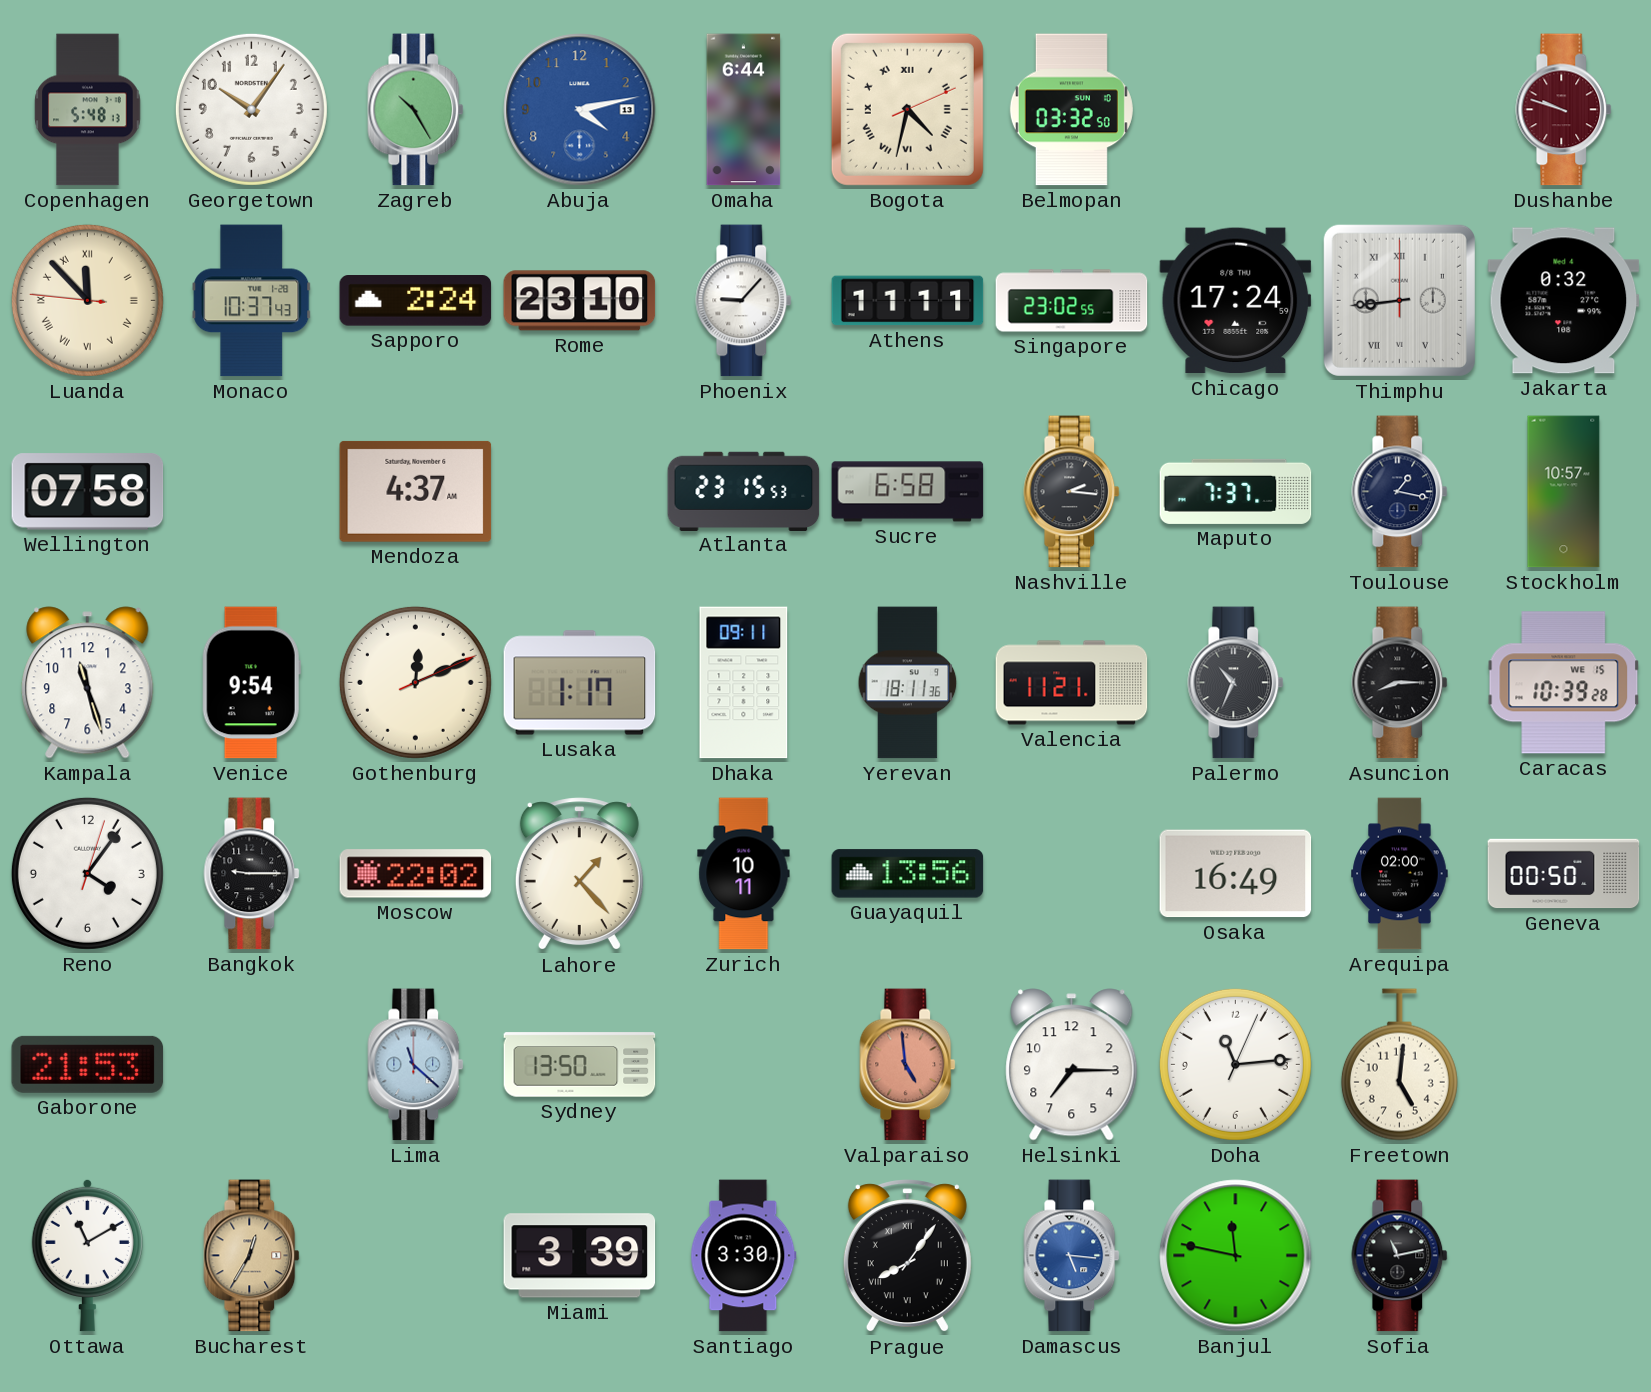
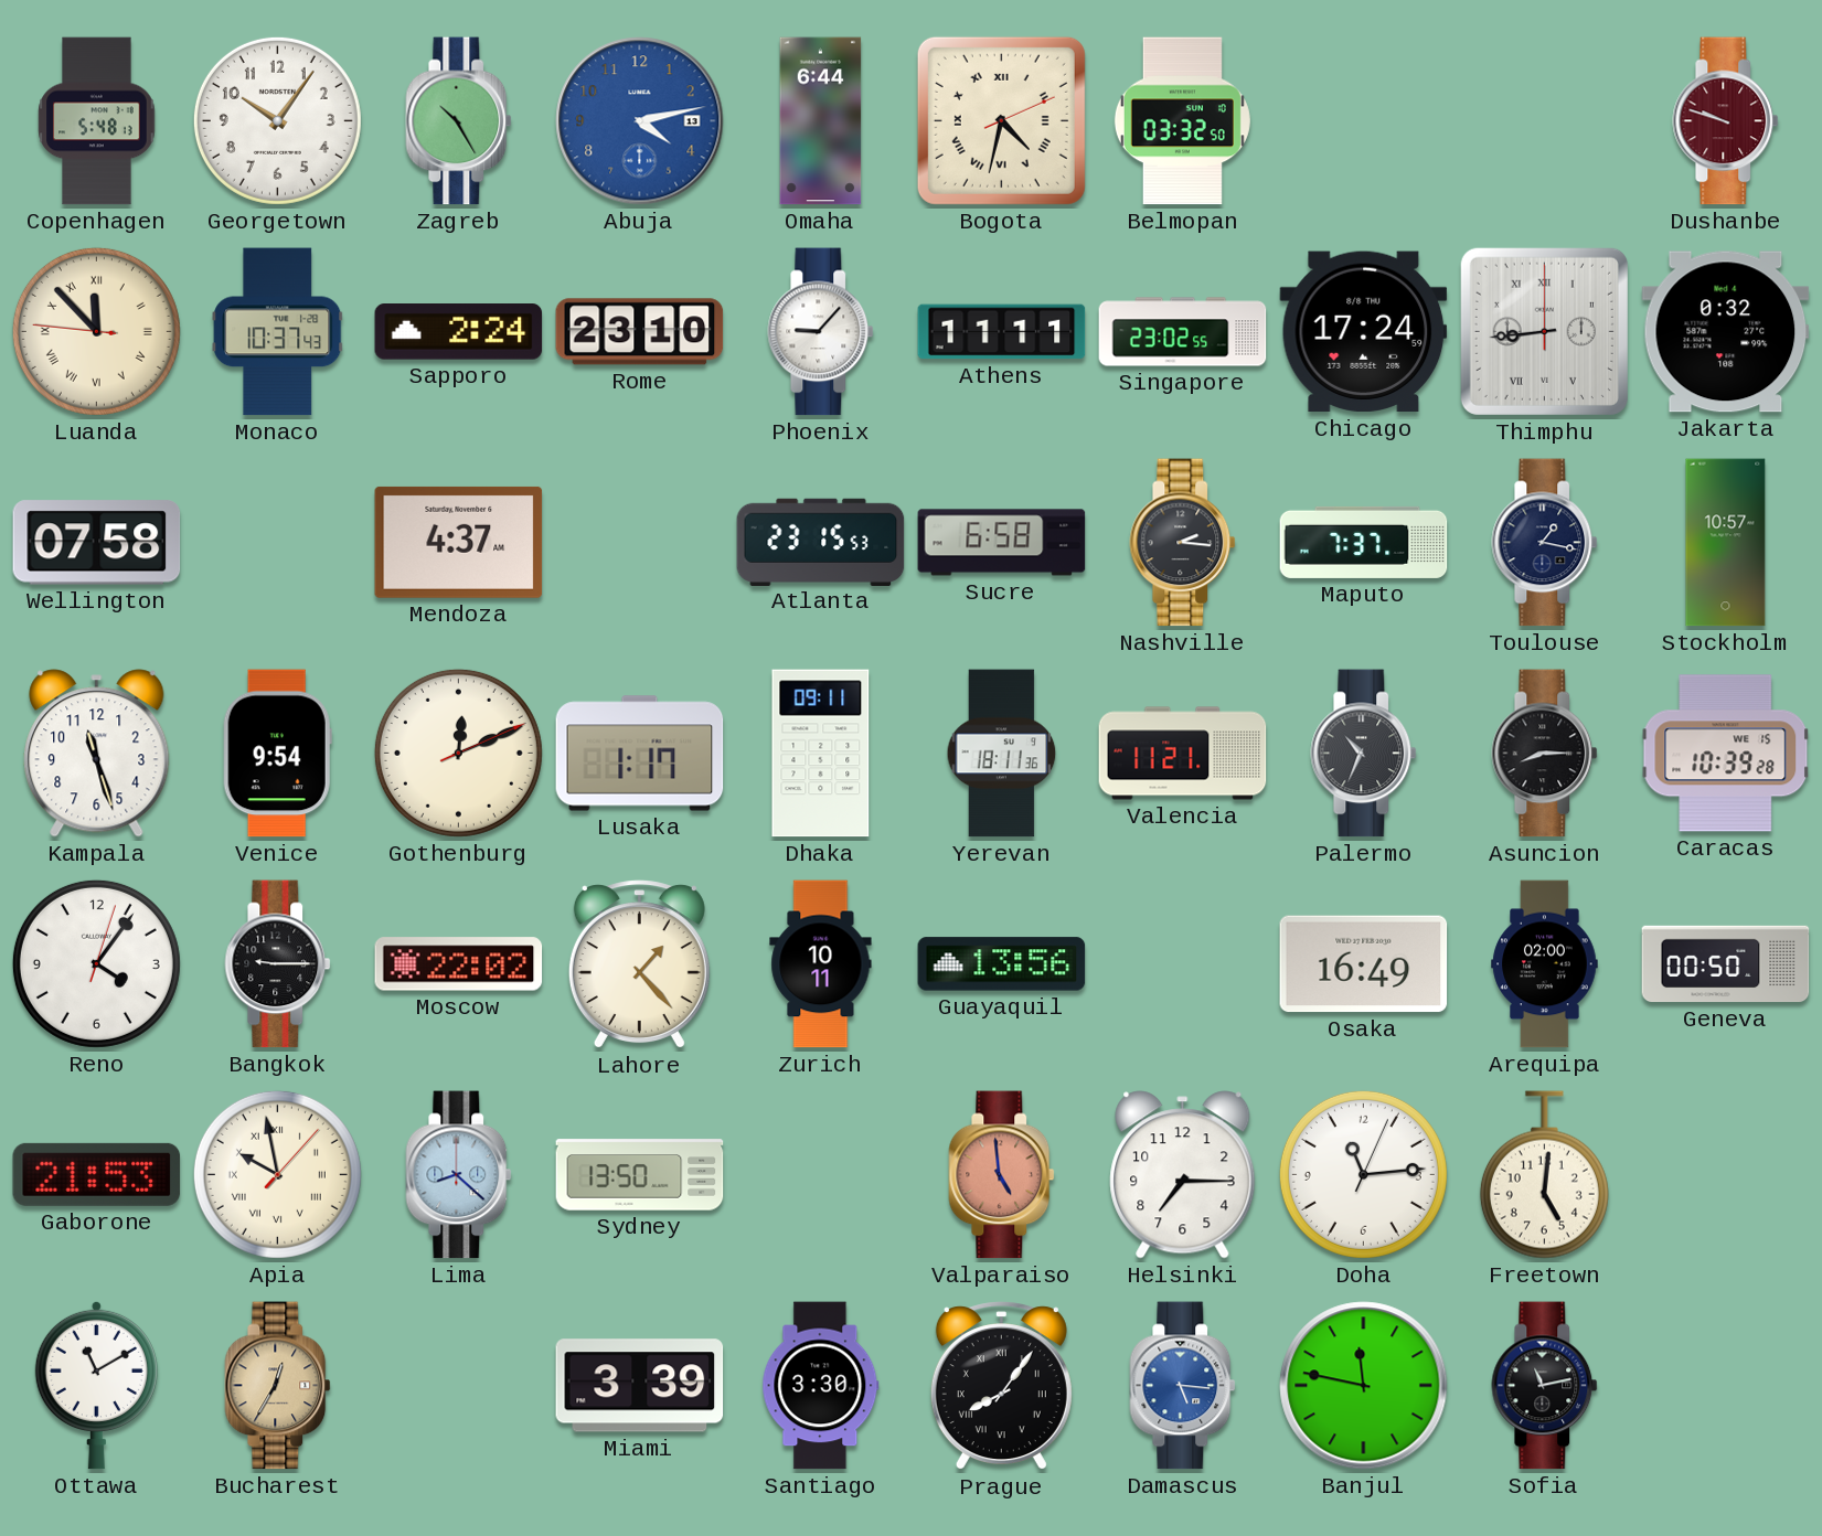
Apia: none -> 9:58 (277, 1174)
Lima: 11:22 -> 8:22 (459, 1175)
